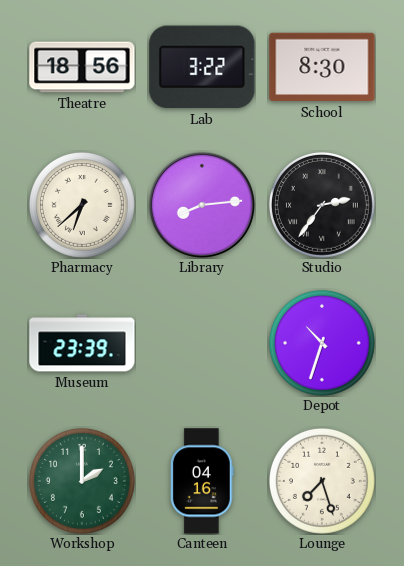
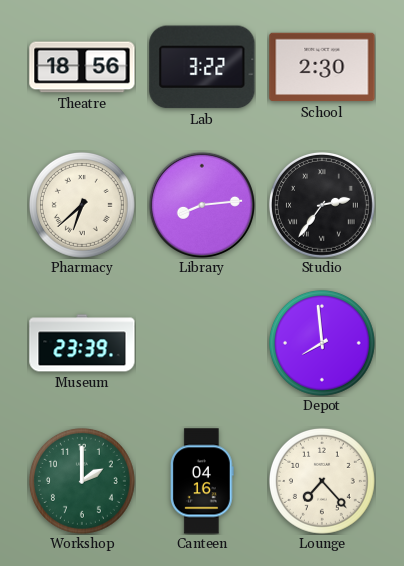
School: 8:30 -> 2:30 (322, 67)
Depot: 10:33 -> 7:59 (322, 343)
Lounge: 7:27 -> 7:23 (322, 481)
